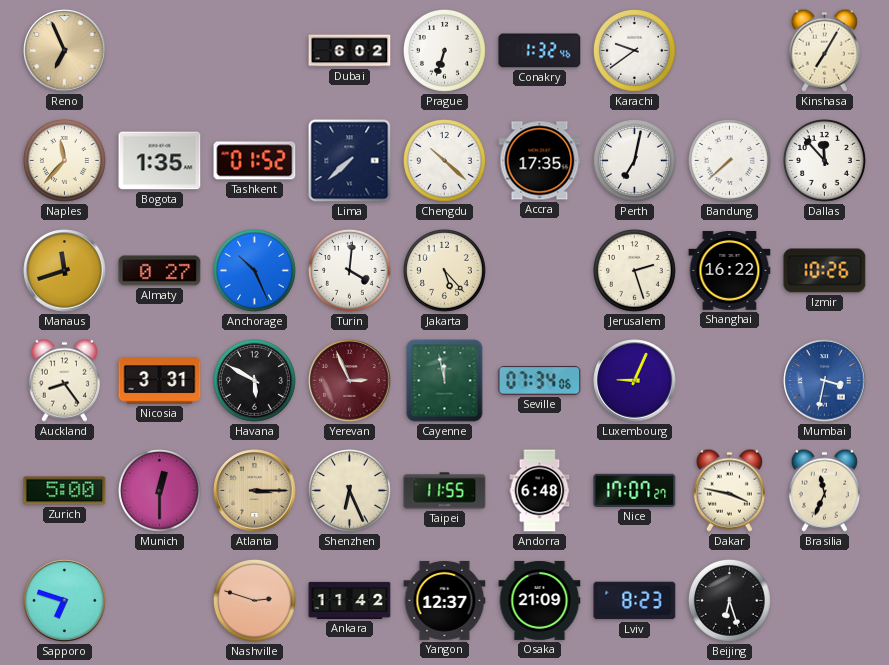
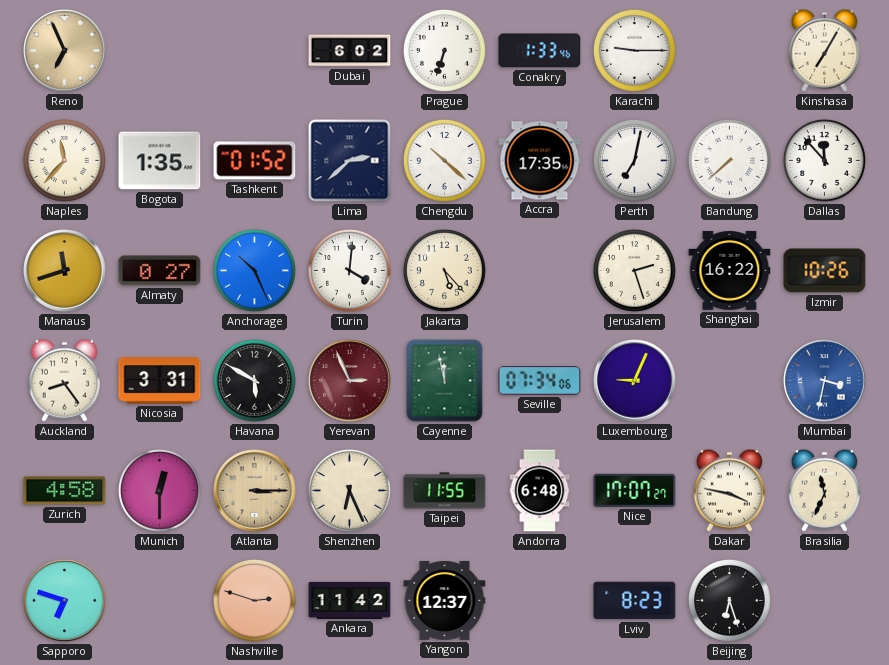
Conakry: 1:32 -> 1:33 (540, 51)
Karachi: 9:39 -> 9:15 (635, 51)
Lima: 7:38 -> 2:38 (350, 161)
Zurich: 5:00 -> 4:58 (65, 491)
Osaka: 21:09 -> none (540, 600)
